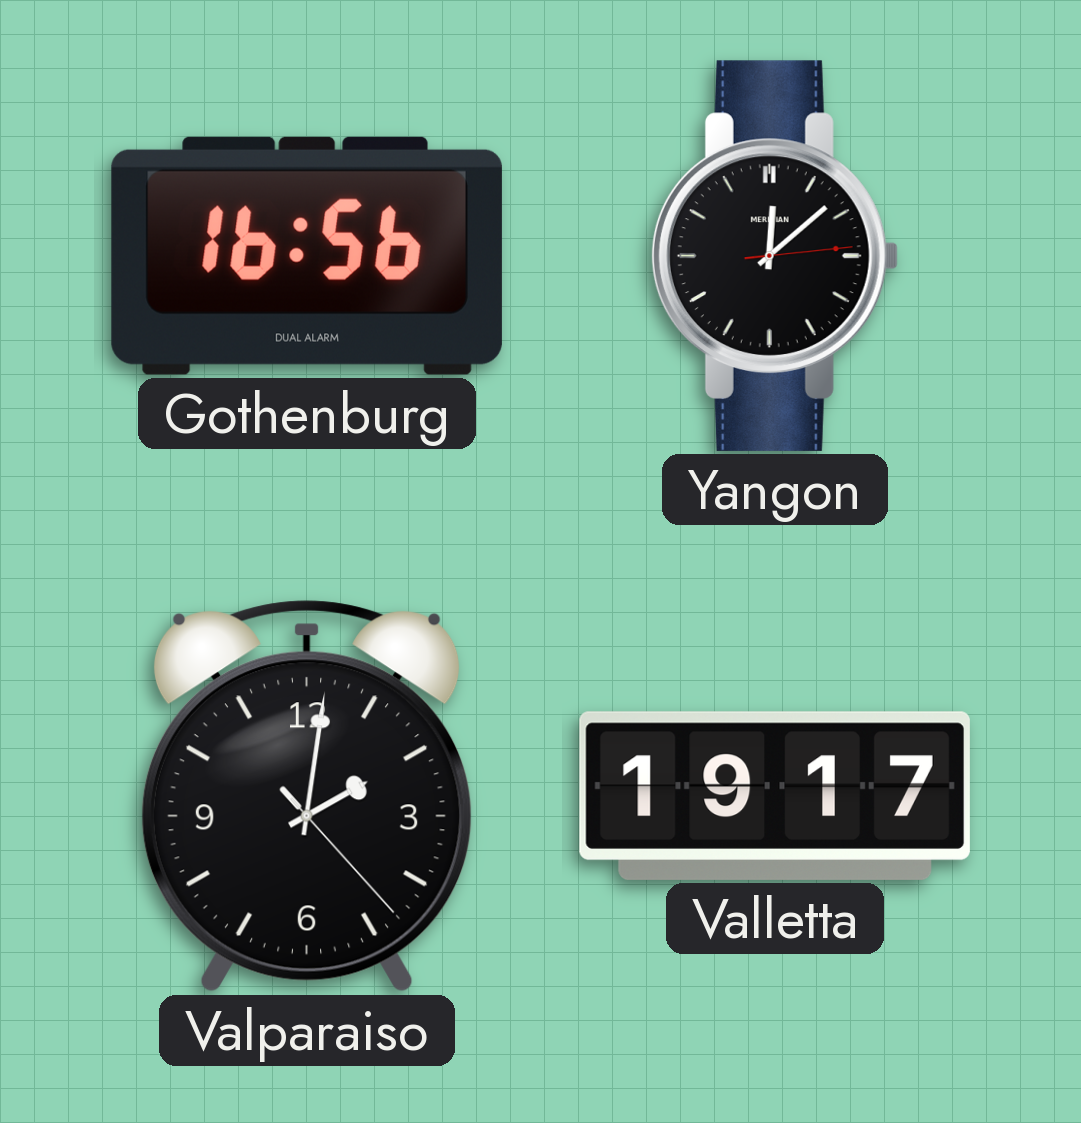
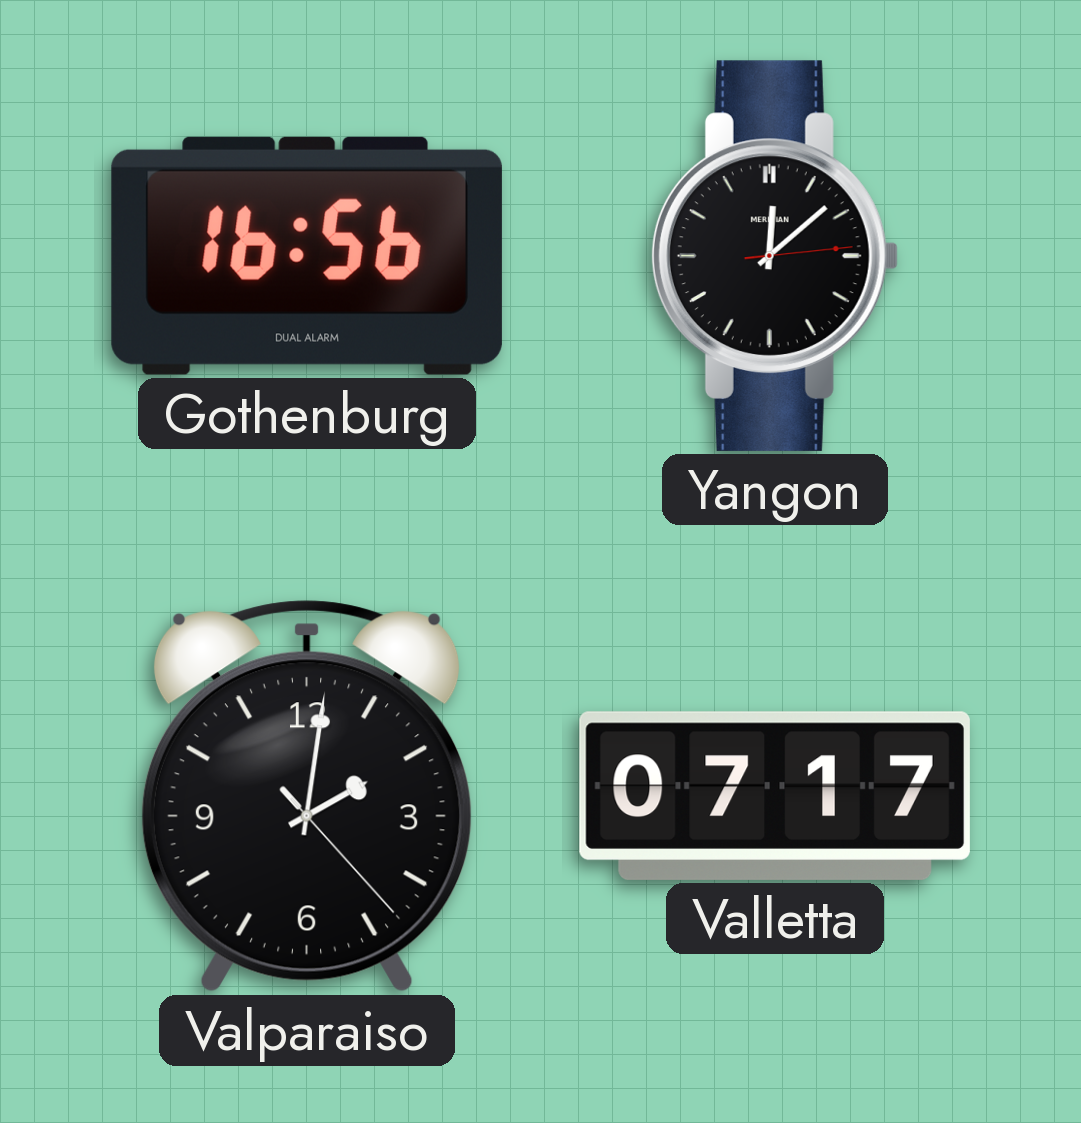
Valletta: 19:17 -> 07:17 (775, 796)
